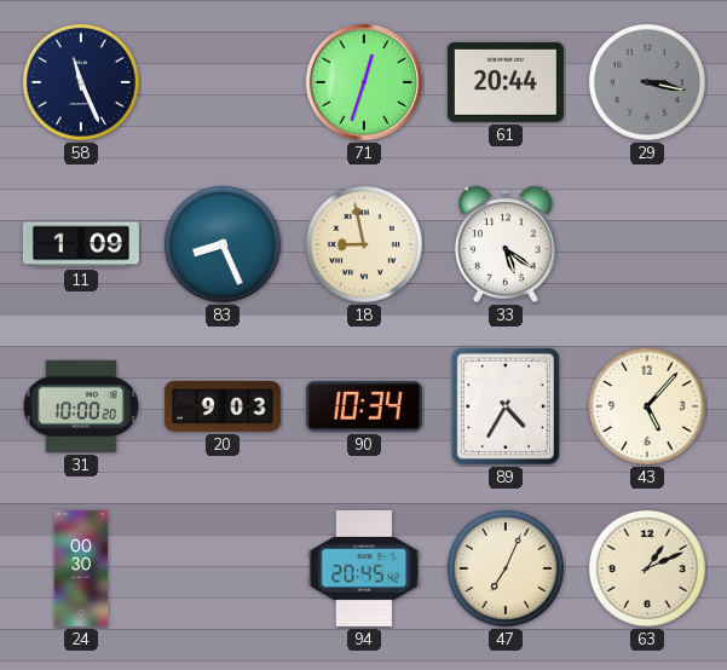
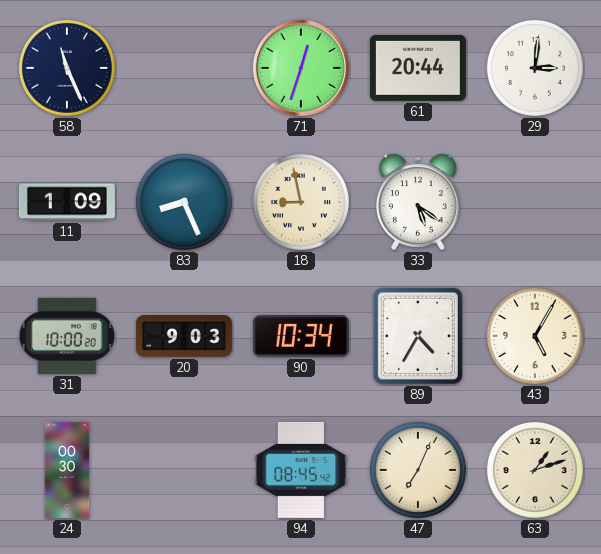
29: 3:17 -> 3:01 (535, 68)
29 dial: grey -> white (535, 68)
43: 5:07 -> 5:05 (535, 336)
94: 20:45 -> 08:45 (301, 470)
63: 1:11 -> 1:12 (535, 470)
